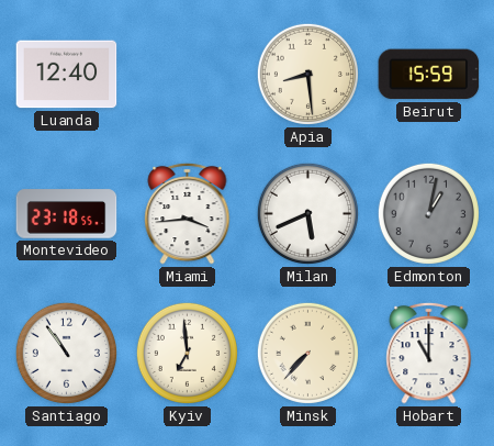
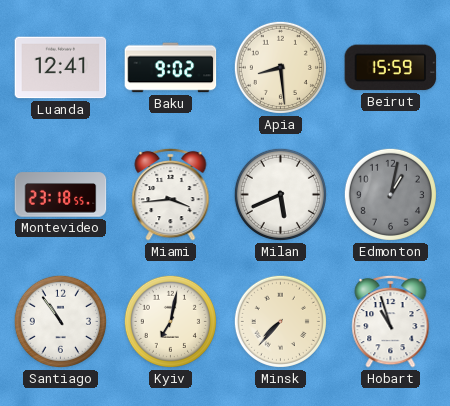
Luanda: 12:40 -> 12:41 (61, 68)
Baku: none -> 9:02 (171, 68)
Kyiv: 6:59 -> 7:02 (170, 321)
Hobart: 11:00 -> 10:57 (391, 321)
